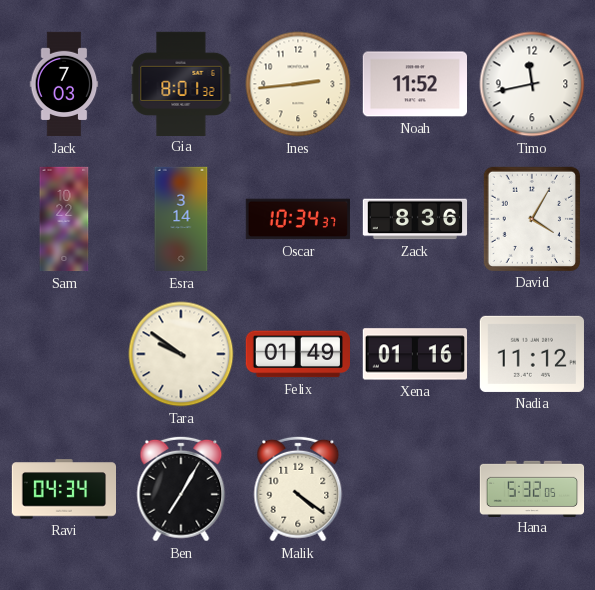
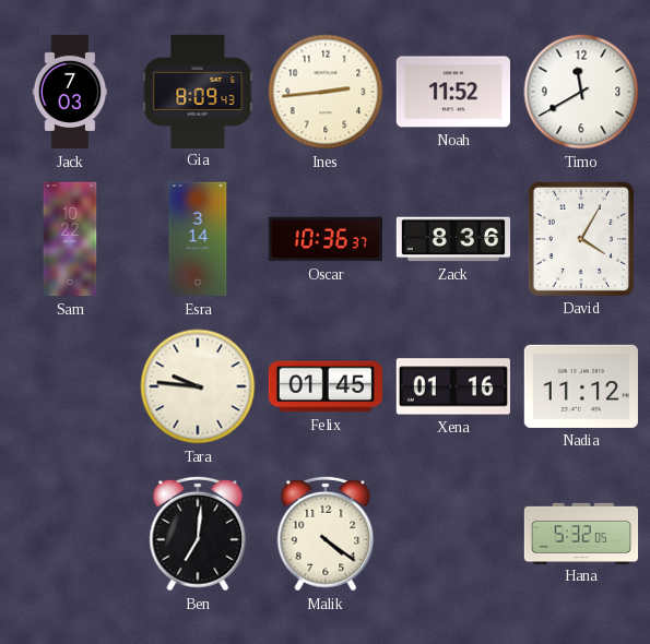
Gia: 8:01 -> 8:09 (198, 91)
Timo: 11:43 -> 11:40 (581, 92)
Oscar: 10:34 -> 10:36 (324, 239)
Tara: 9:51 -> 9:46 (198, 386)
Felix: 01:49 -> 01:45 (324, 386)
Ravi: 04:34 -> none (63, 489)
Ben: 7:05 -> 7:01 (198, 534)
